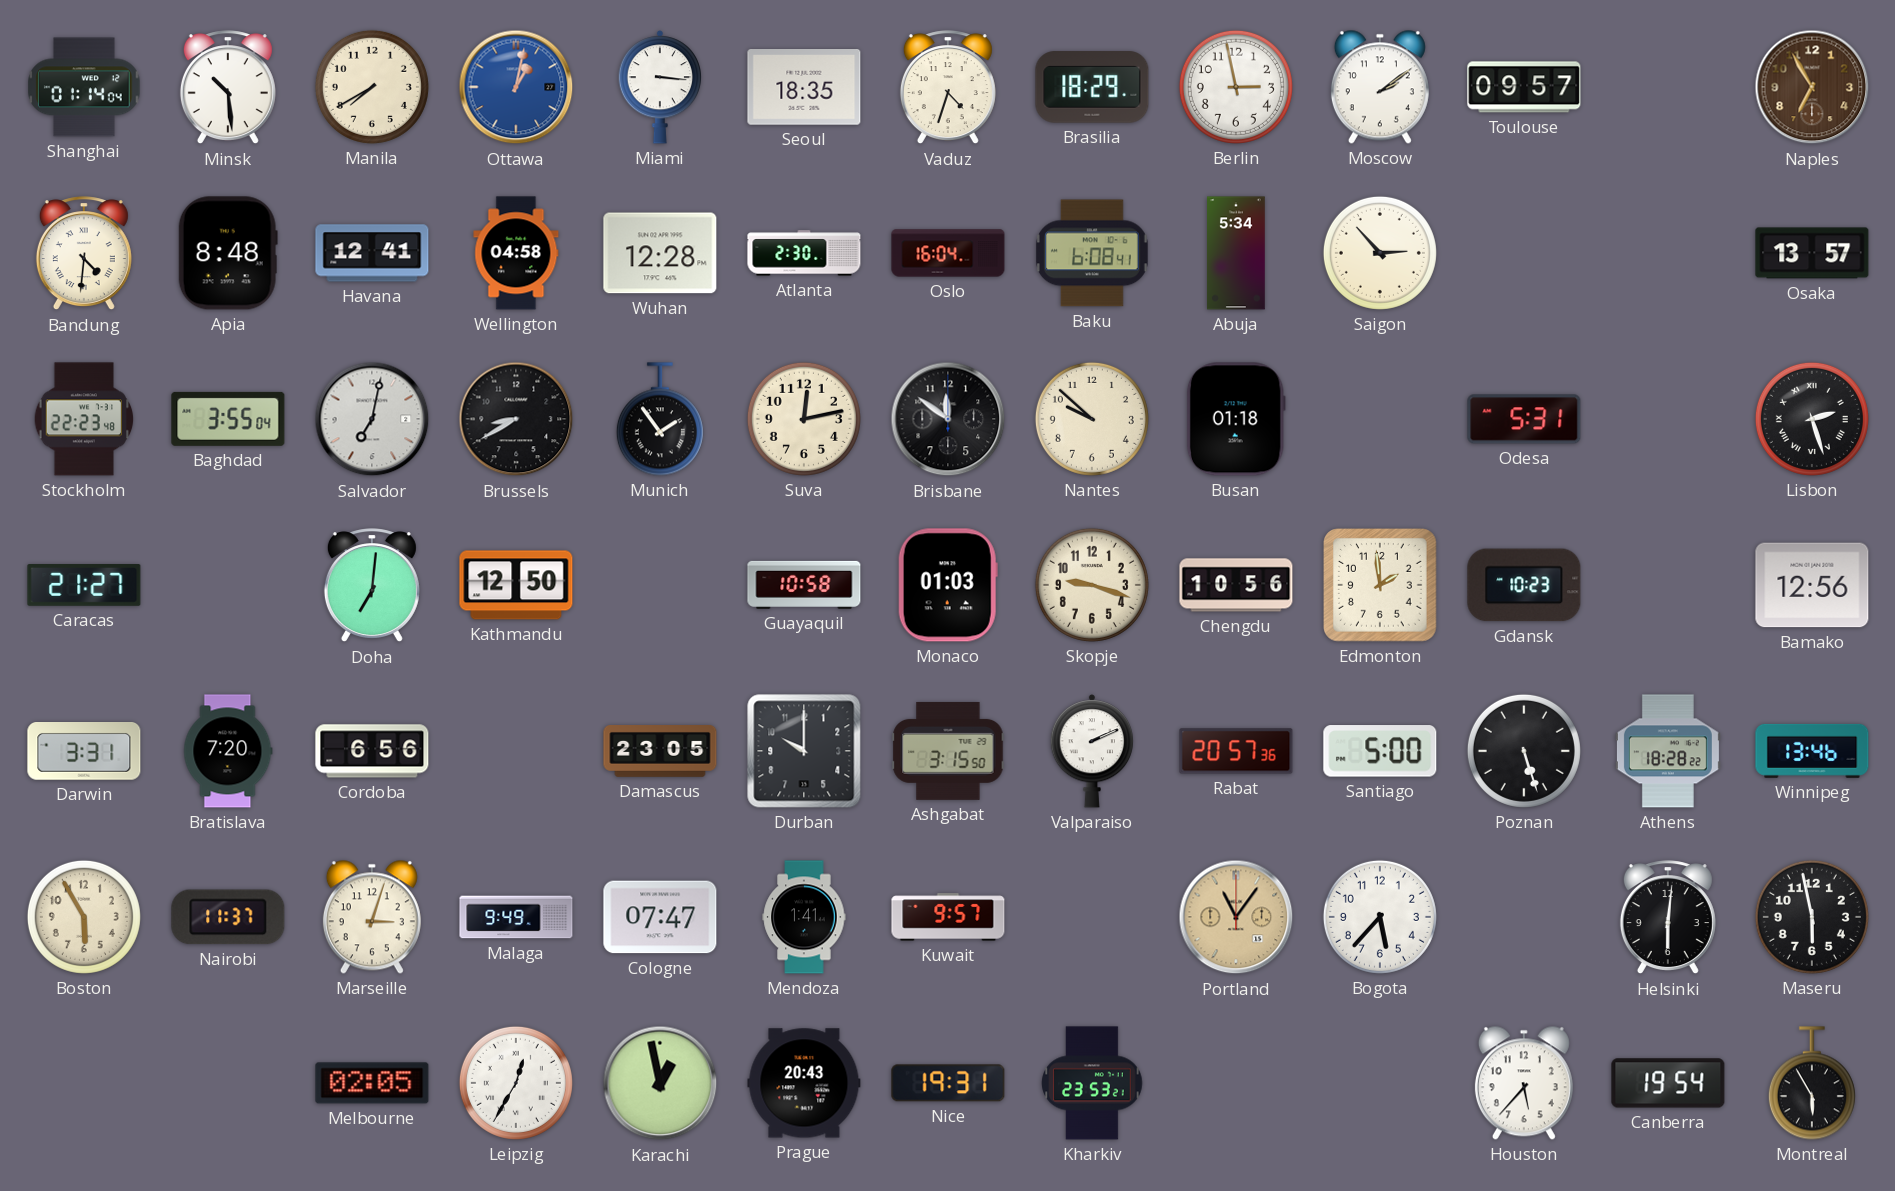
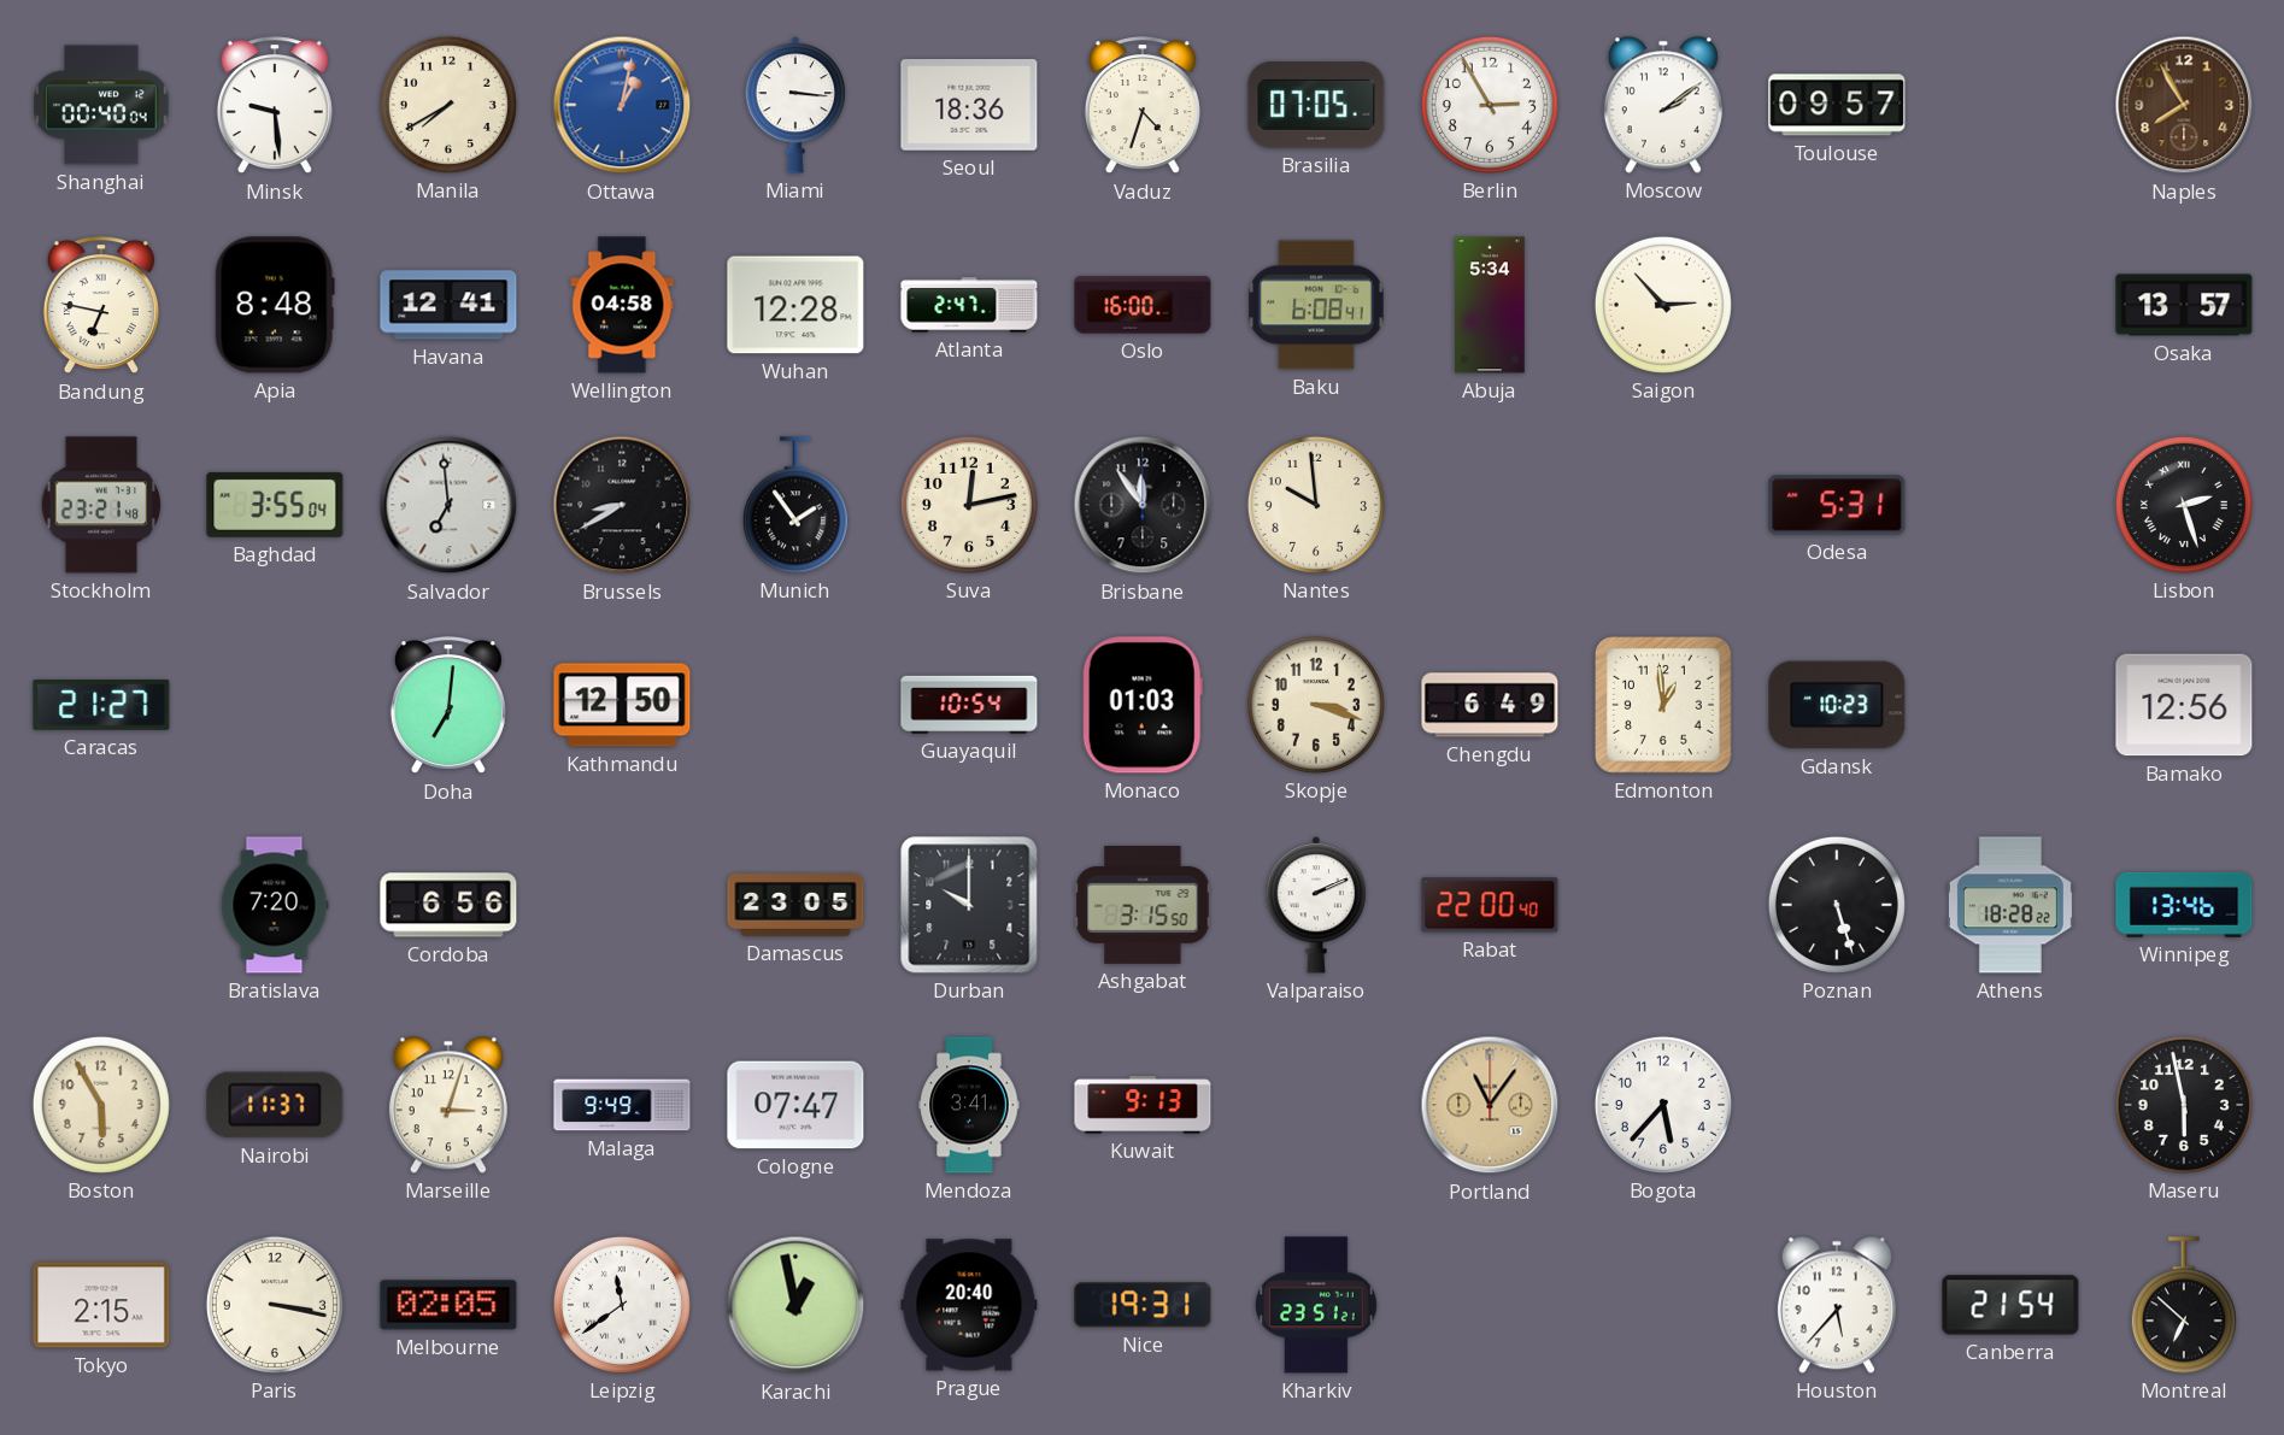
Shanghai: 01:14 -> 00:40 (101, 105)
Minsk: 10:29 -> 9:29 (275, 106)
Seoul: 18:35 -> 18:36 (969, 105)
Brasilia: 18:29 -> 07:05 (1316, 105)
Berlin: 2:58 -> 2:55 (1490, 105)
Naples: 6:55 -> 7:55 (2184, 105)
Bandung: 4:31 -> 6:47 (101, 306)
Atlanta: 2:30 -> 2:47 (969, 305)
Oslo: 16:04 -> 16:00 (1143, 305)
Stockholm: 22:23 -> 23:21 (101, 505)
Salvador: 7:02 -> 6:59 (448, 505)
Brisbane: 11:51 -> 11:54 (1143, 505)
Nantes: 9:52 -> 9:59 (1316, 505)
Busan: 01:18 -> none (1236, 419)
Guayaquil: 10:58 -> 10:54 (969, 705)
Skopje: 9:18 -> 3:18 (1316, 705)
Chengdu: 10:56 -> 6:49 (1490, 705)
Edmonton: 1:59 -> 12:59 (1664, 706)
Darwin: 3:31 -> none (84, 752)
Rabat: 20:57 -> 22:00 (1490, 905)
Santiago: 5:00 -> none (1380, 751)
Mendoza: 1:41 -> 3:41 (969, 1105)
Kuwait: 9:57 -> 9:13 (1143, 1105)
Helsinki: 6:01 -> none (1668, 918)
Tokyo: none -> 2:15 (101, 1305)
Paris: none -> 3:17 (275, 1305)
Leipzig: 12:35 -> 11:39 (622, 1305)
Prague: 20:43 -> 20:40 (969, 1305)
Kharkiv: 23:53 -> 23:51 (1316, 1305)
Canberra: 19:54 -> 21:54 (2010, 1305)
Montreal: 5:55 -> 6:52 (2184, 1305)
